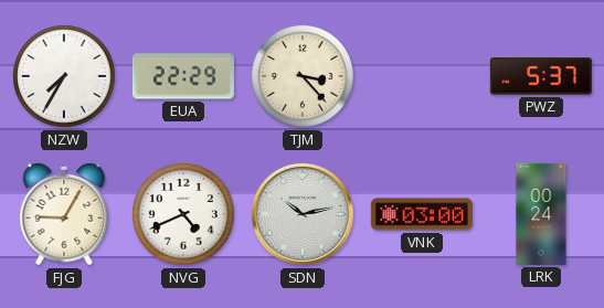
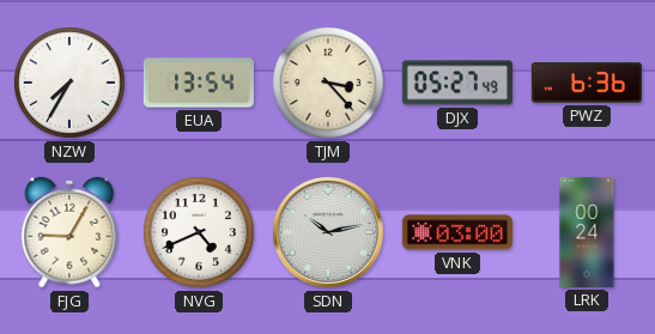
EUA: 22:29 -> 13:54 (199, 83)
DJX: none -> 05:27 (457, 83)
PWZ: 5:37 -> 6:36 (587, 83)
